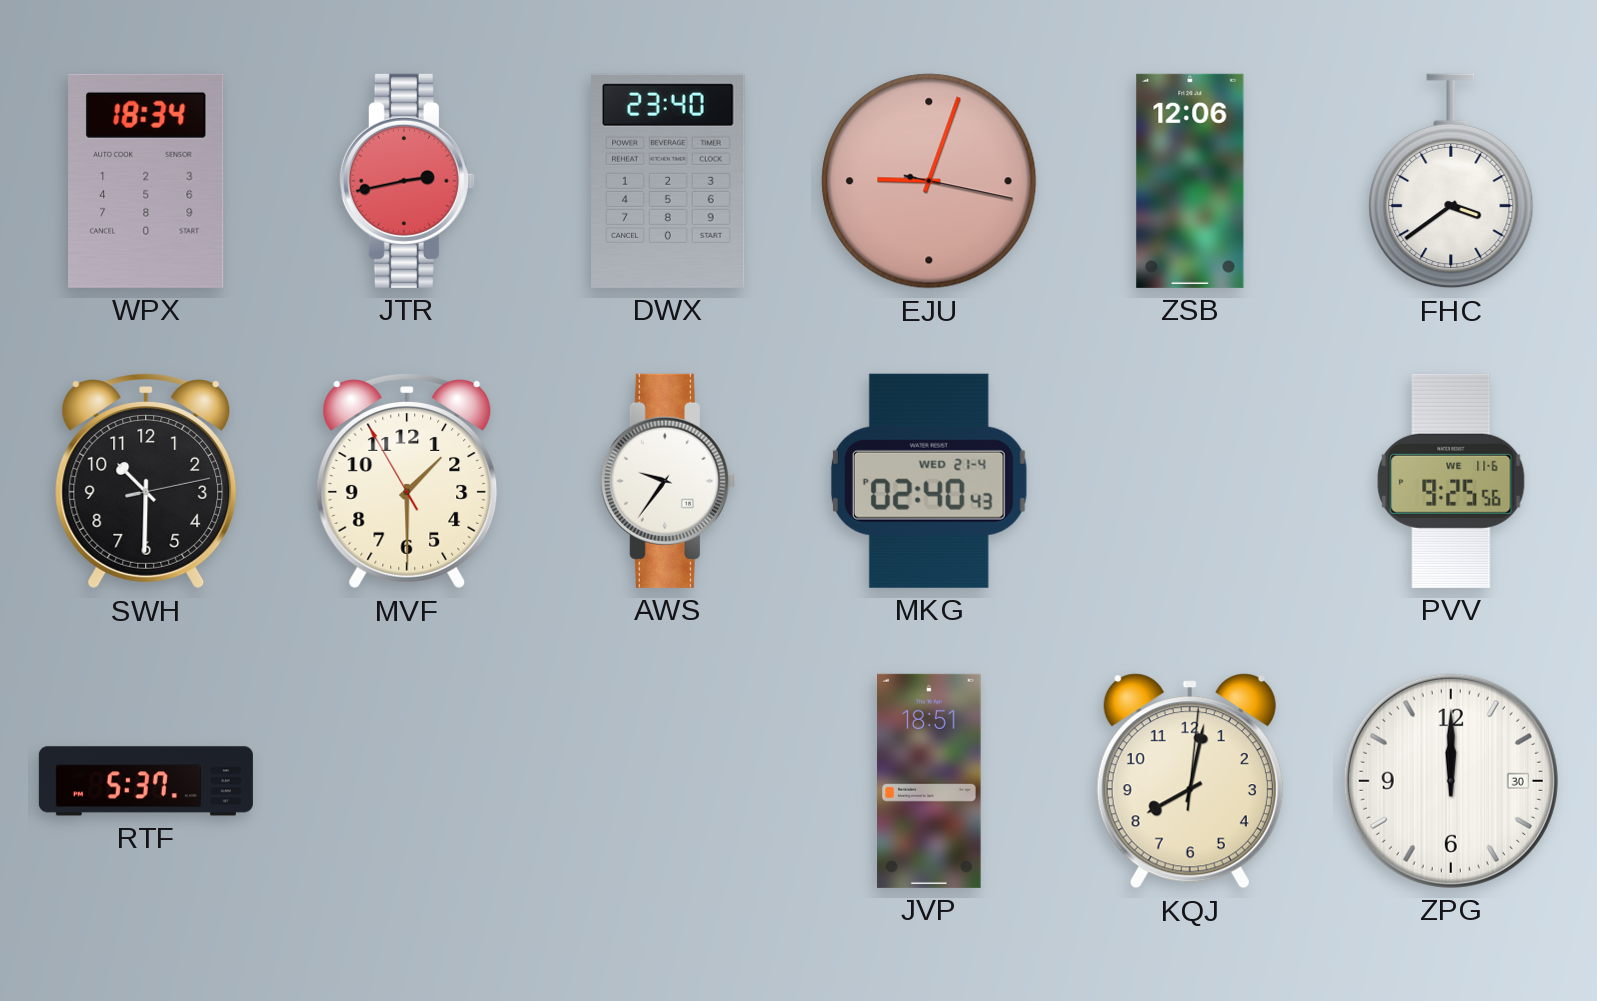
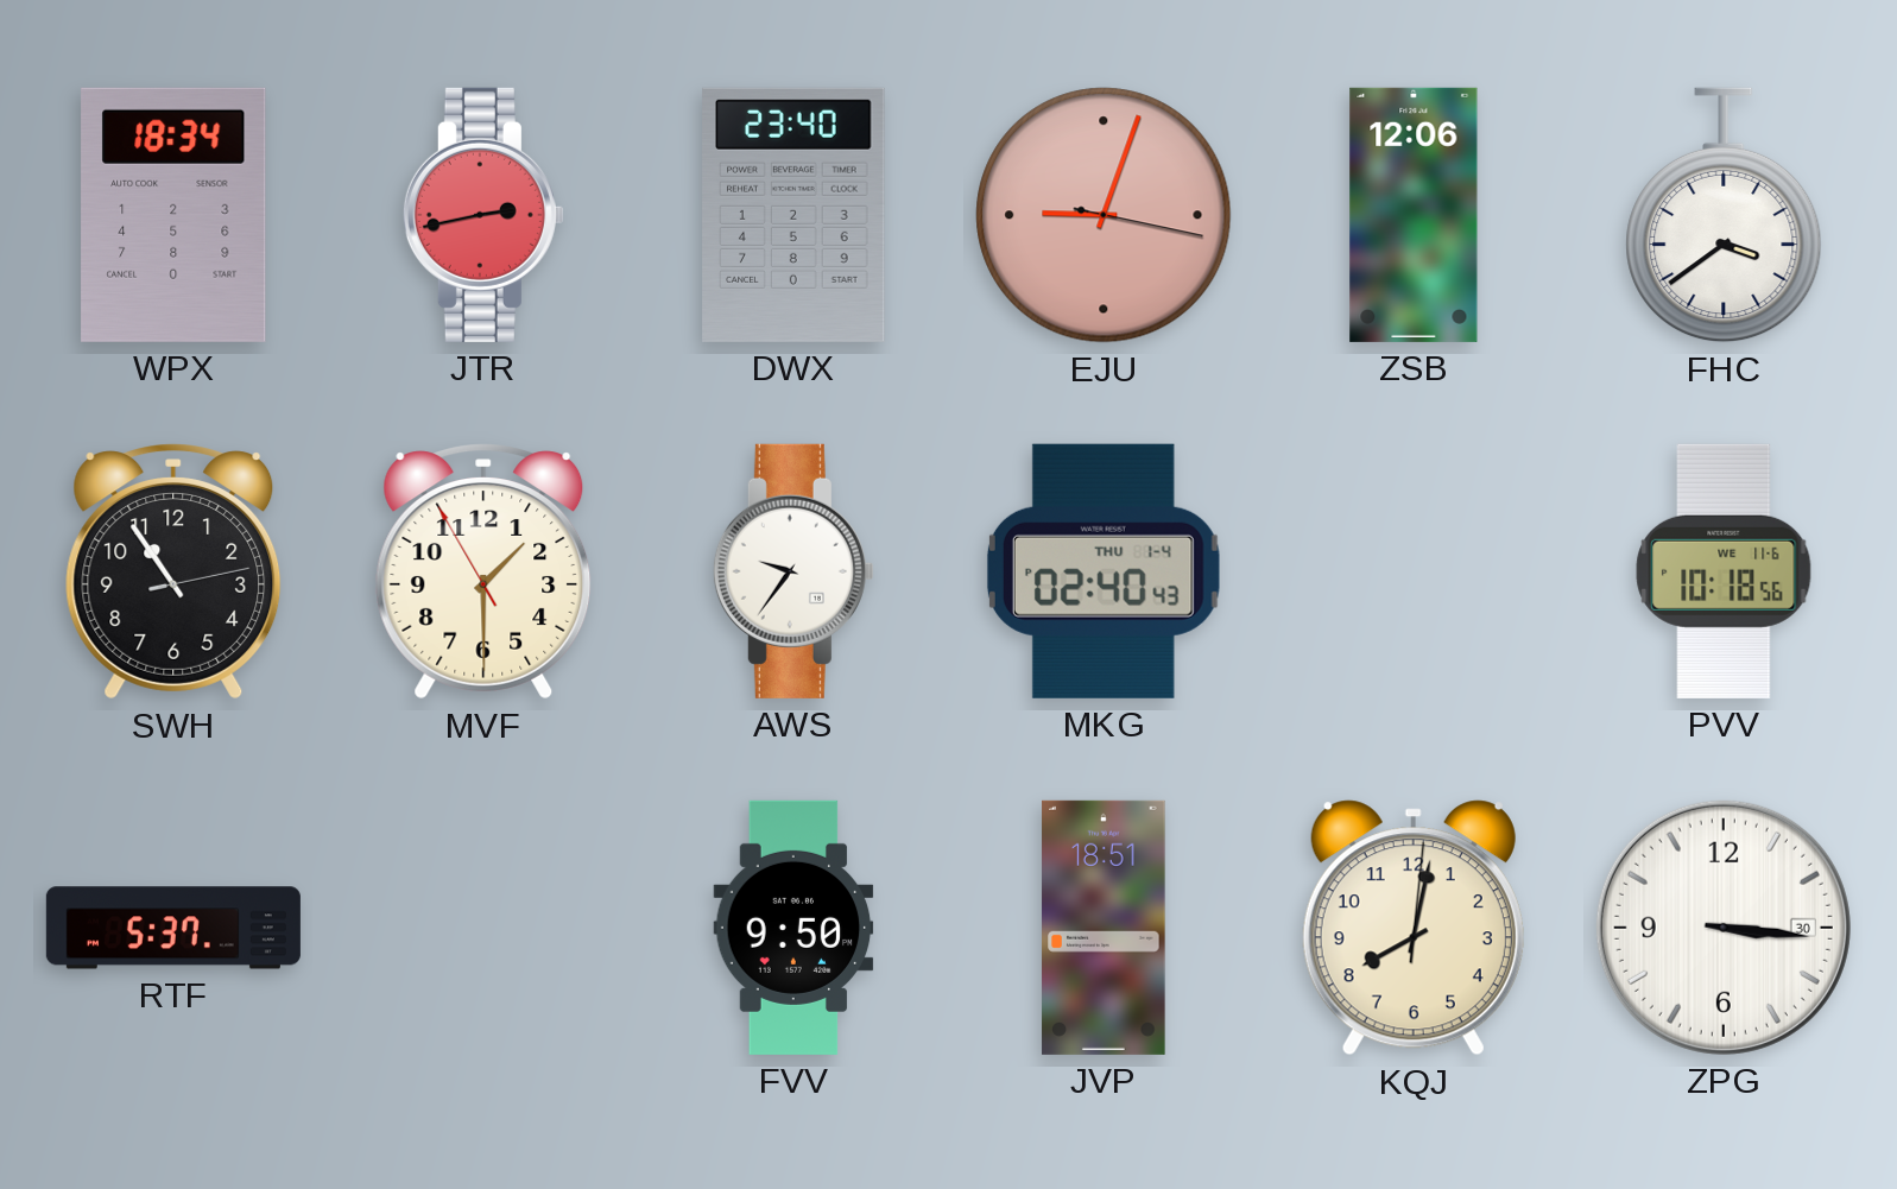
SWH: 10:30 -> 10:54 (173, 571)
MKG date: WED 21-4 -> THU 1-4 (1104, 571)
PVV: 9:25 -> 10:18 (1724, 571)
FVV: none -> 9:50 (793, 928)
ZPG: 12:00 -> 3:16 (1724, 928)
